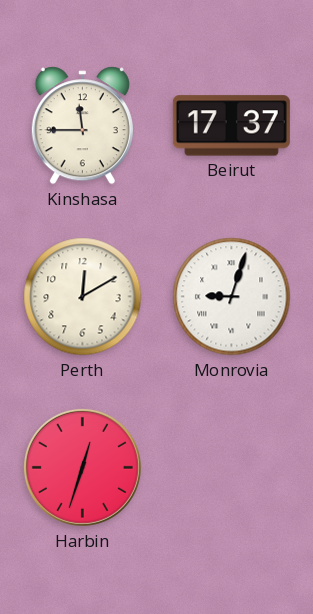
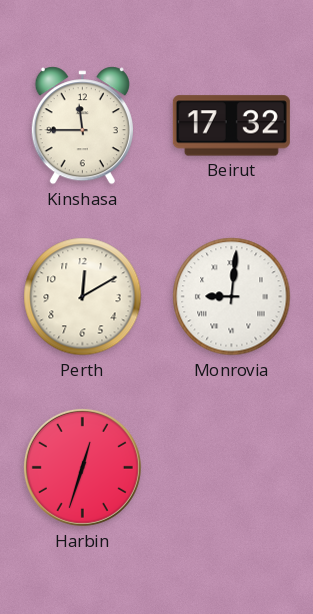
Beirut: 17:37 -> 17:32 (231, 126)
Monrovia: 9:03 -> 9:01 (232, 297)
